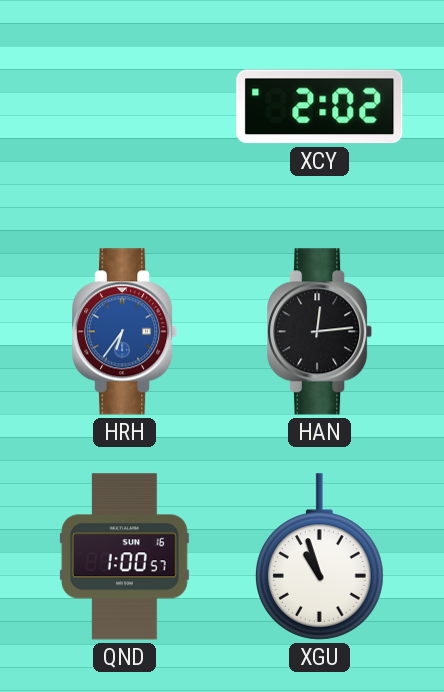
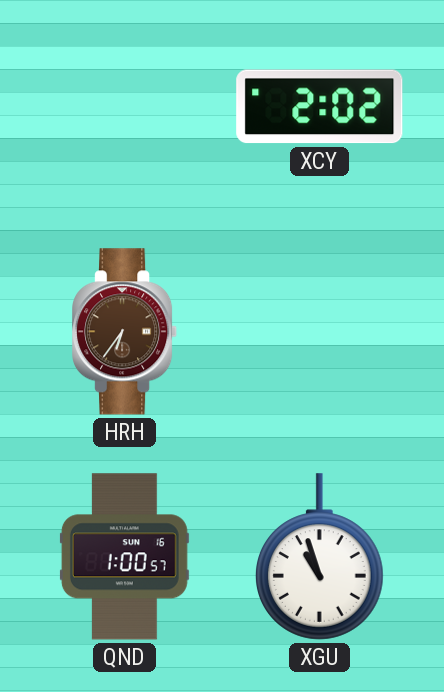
HRH dial: blue -> brown (126, 332)
HAN: 12:14 -> none (321, 332)
